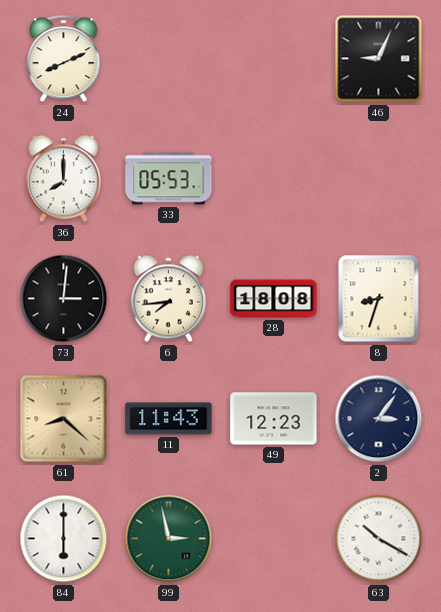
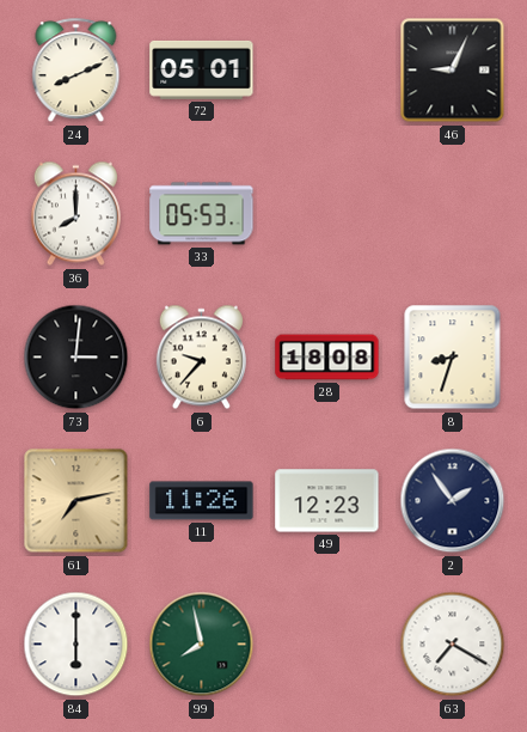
72: none -> 05:01 (202, 69)
6: 7:44 -> 9:37 (201, 358)
61: 8:22 -> 7:13 (76, 501)
11: 11:43 -> 11:26 (202, 501)
2: 3:06 -> 1:54 (453, 501)
99: 2:58 -> 7:58 (202, 645)
63: 10:20 -> 7:20 (453, 645)
